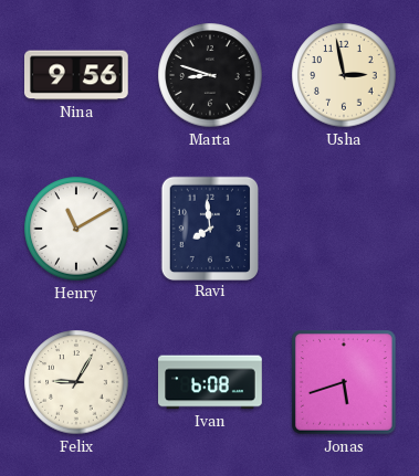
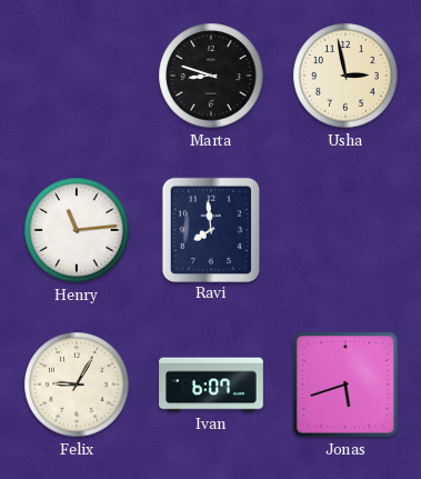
Nina: 9:56 -> none (77, 75)
Henry: 11:10 -> 11:14 (77, 230)
Ivan: 6:08 -> 6:07 (211, 385)
